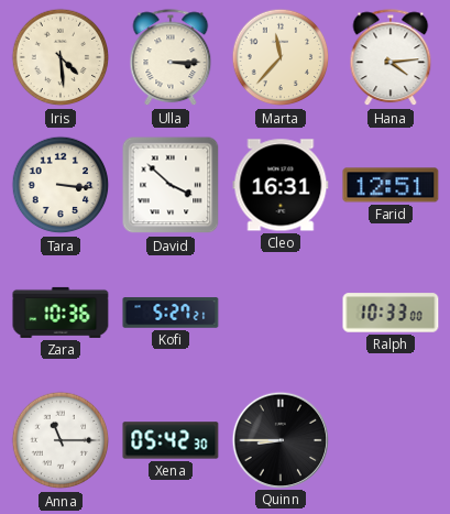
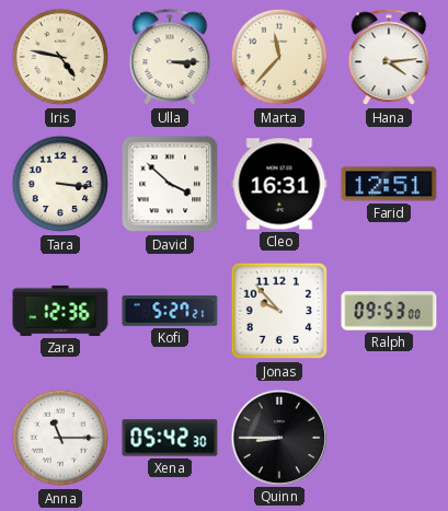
Iris: 4:29 -> 4:47 (60, 57)
Zara: 10:36 -> 12:36 (60, 311)
Jonas: none -> 9:53 (279, 311)
Ralph: 10:33 -> 09:53 (389, 311)
